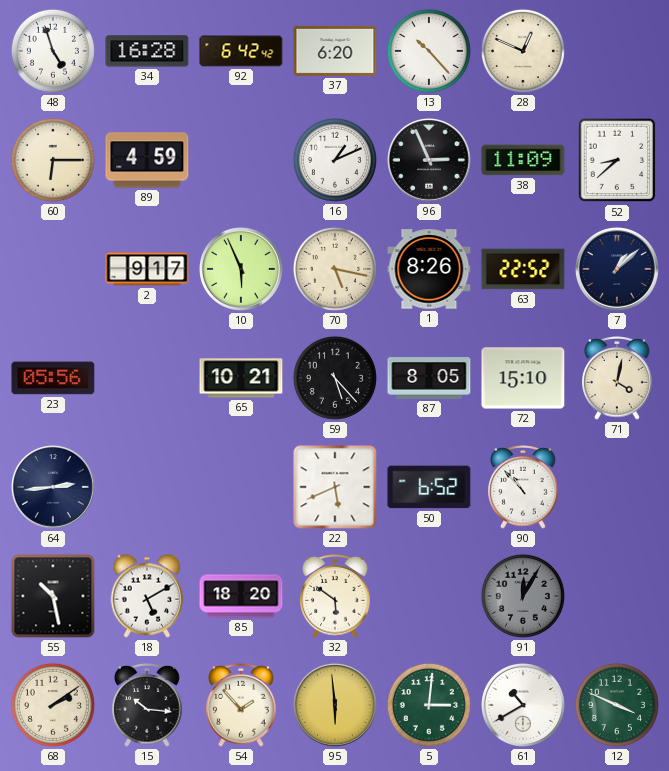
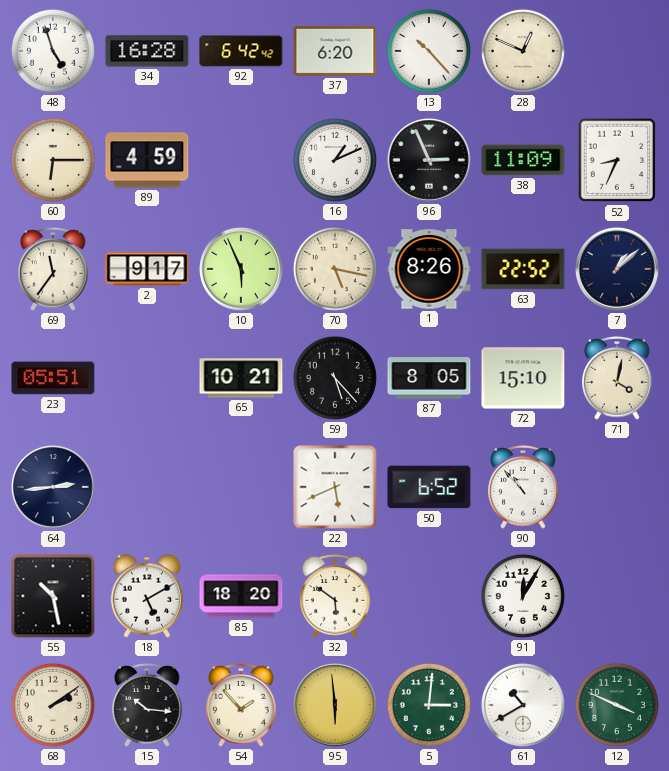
52: 8:38 -> 8:34 (617, 160)
69: none -> 11:36 (53, 269)
23: 05:56 -> 05:51 (53, 378)
91 dial: grey -> white (523, 596)
